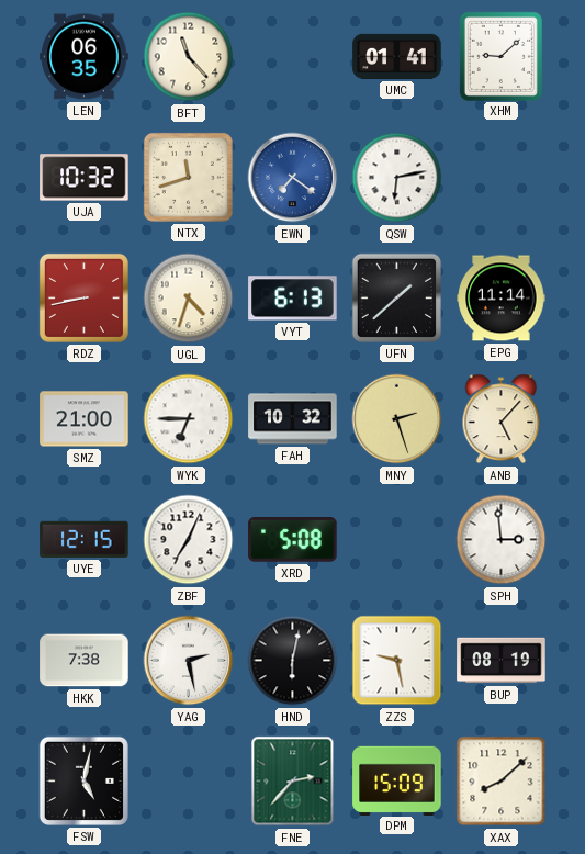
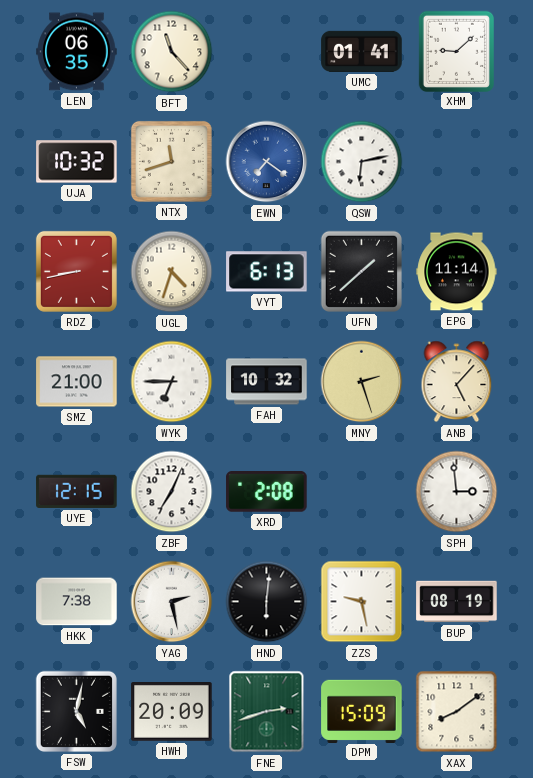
XRD: 5:08 -> 2:08 (267, 492)
HND: 6:02 -> 6:01 (267, 602)
HWH: none -> 20:09 (172, 712)
FNE: 2:37 -> 2:42 (267, 712)
XAX: 8:08 -> 8:09 (457, 712)
